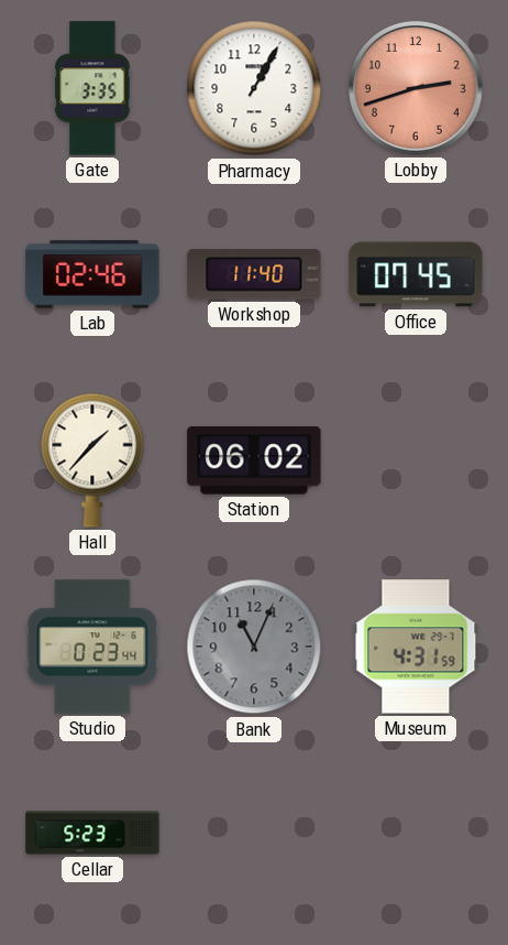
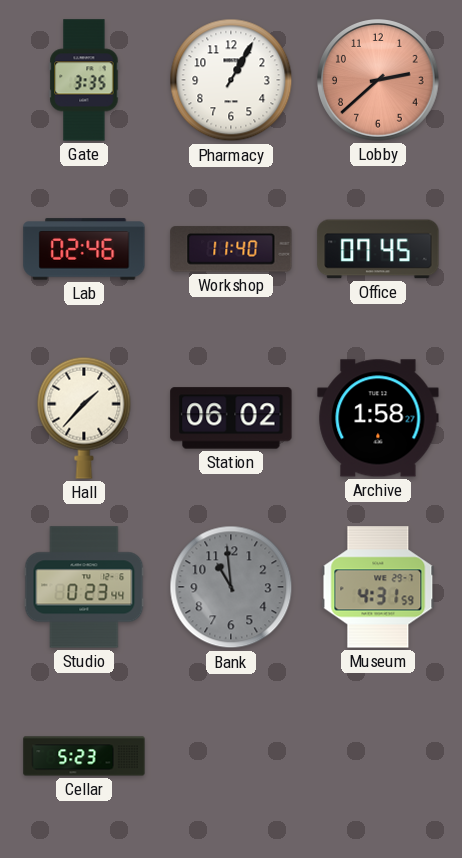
Lobby: 2:42 -> 2:38 (379, 81)
Archive: none -> 1:58 (378, 418)
Bank: 11:04 -> 10:59 (231, 587)
